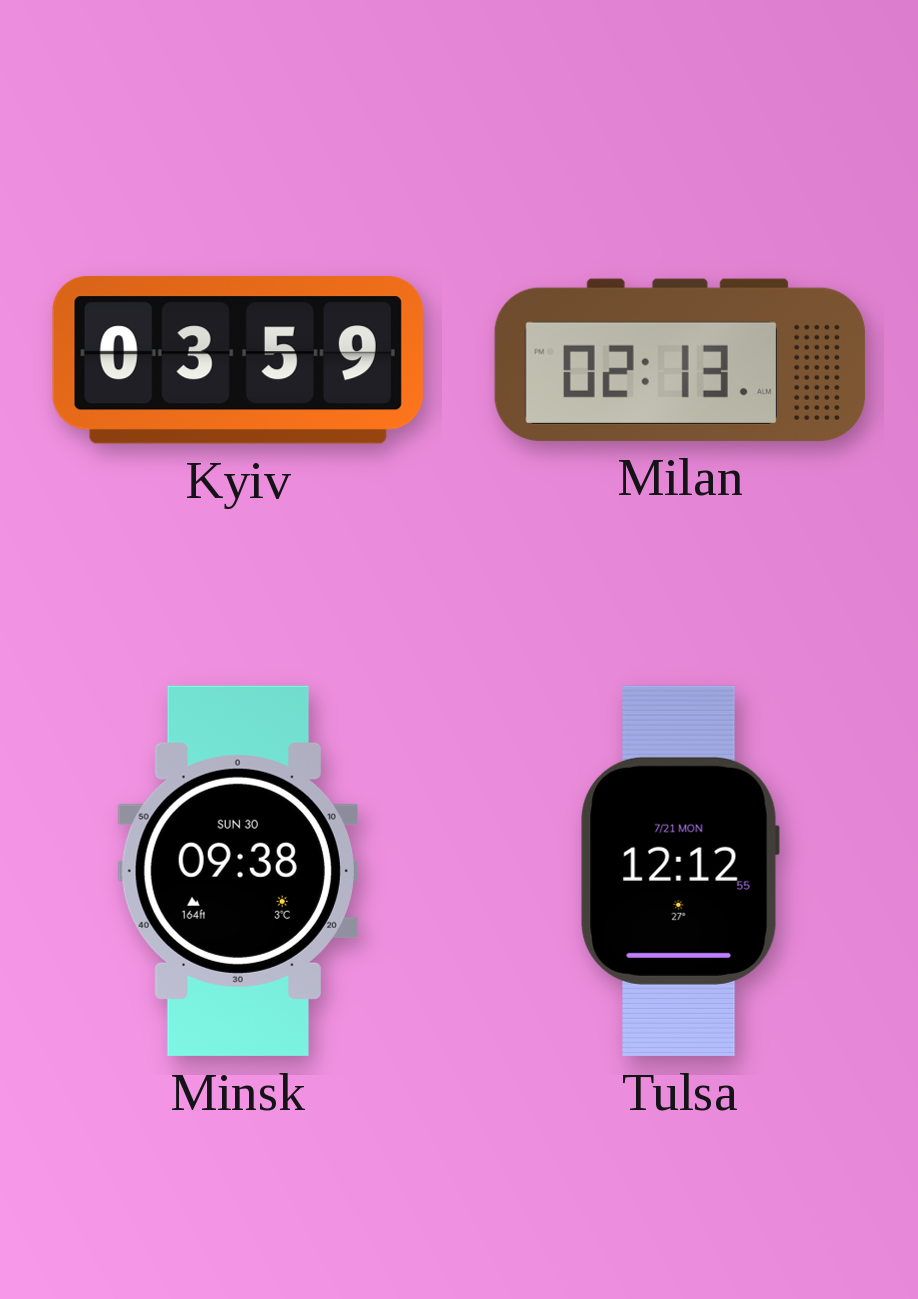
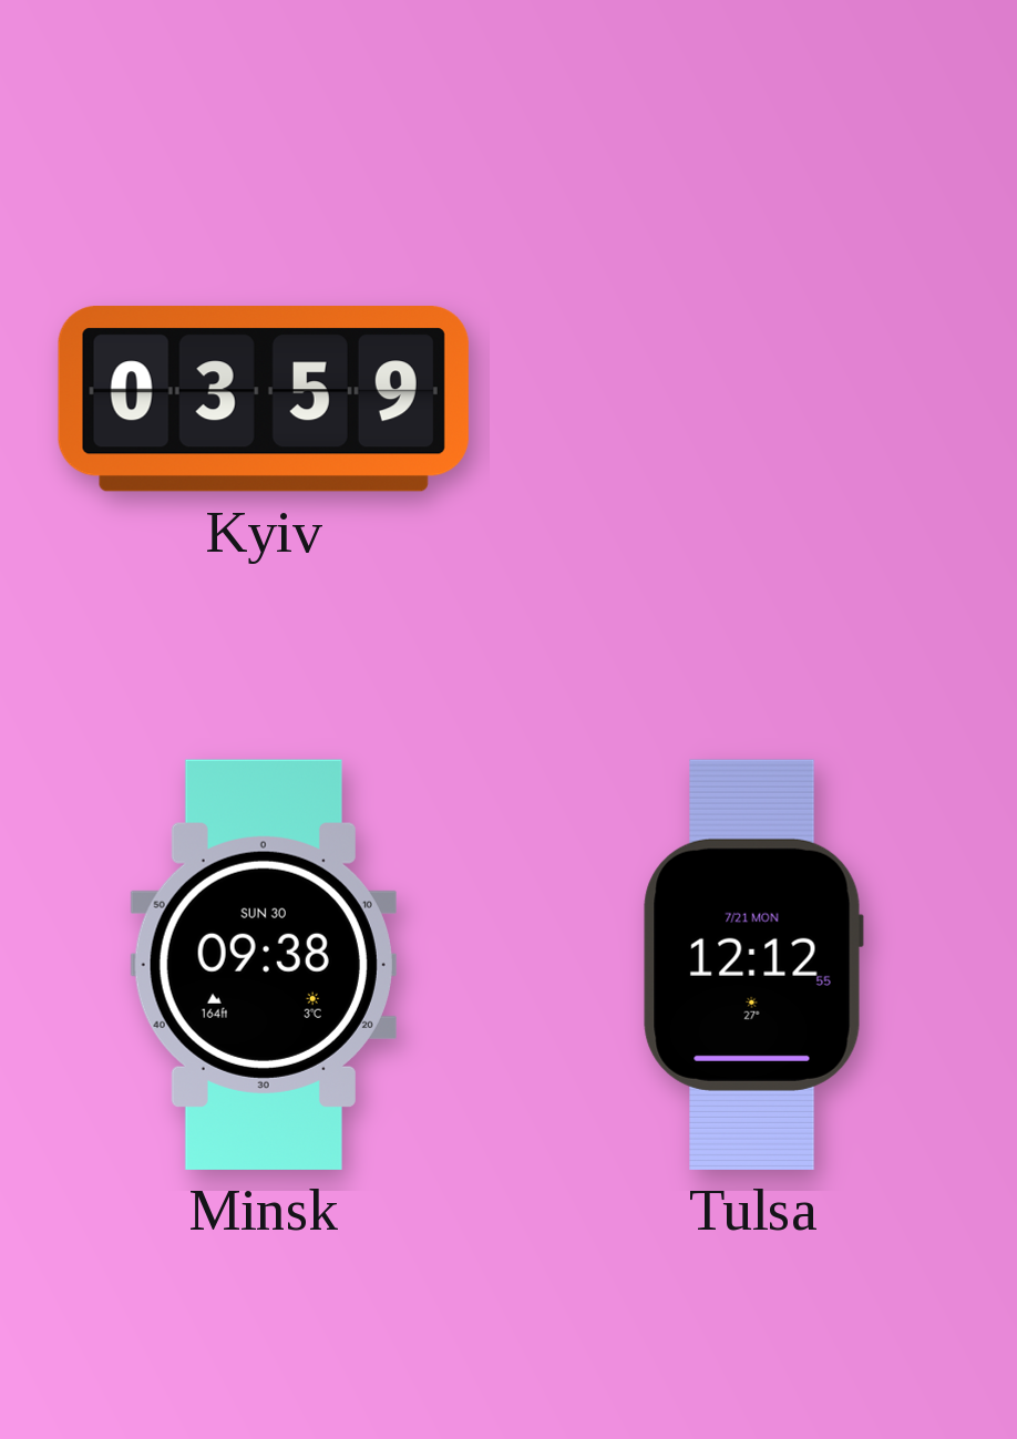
Milan: 02:13 -> none (680, 360)
